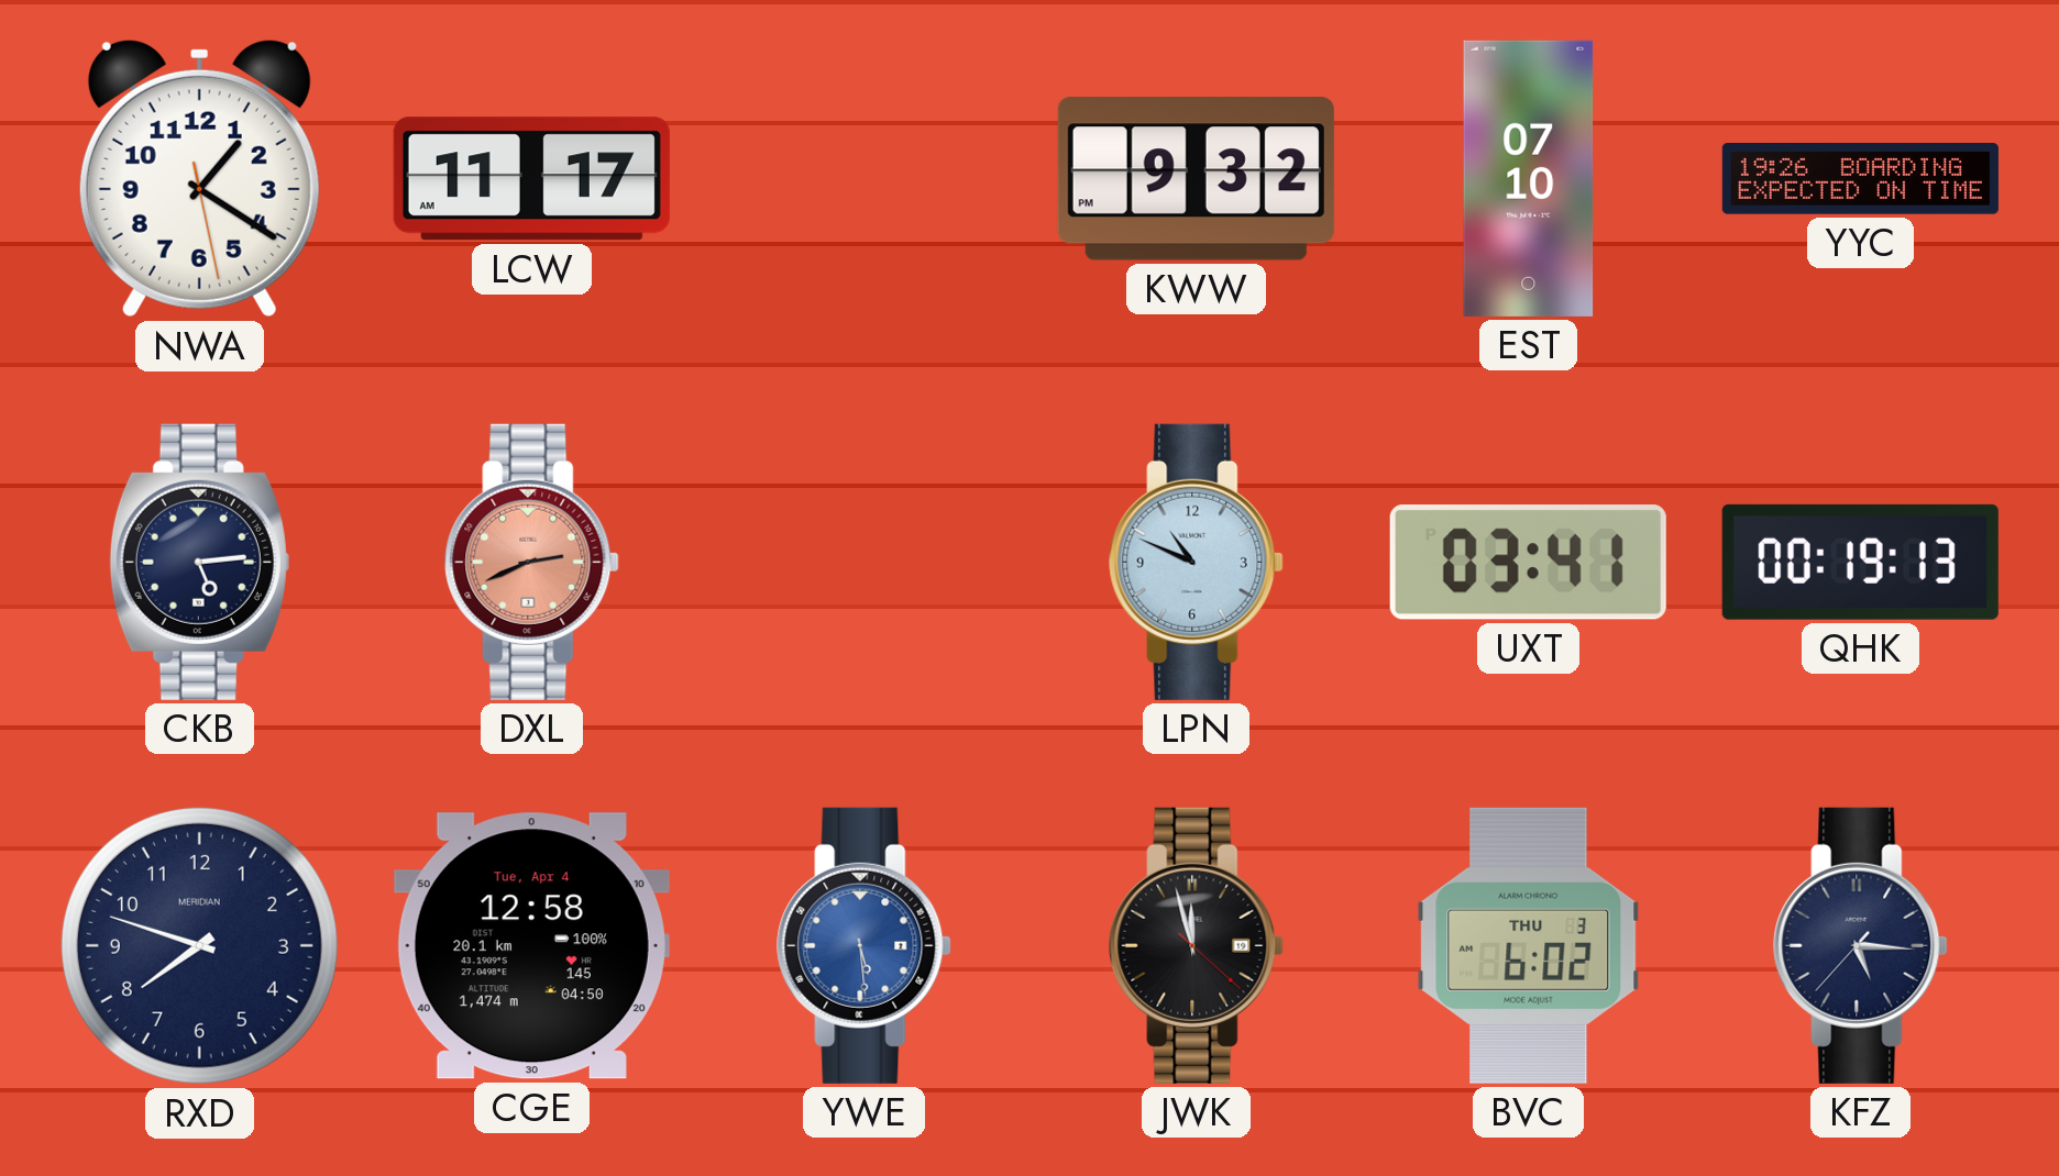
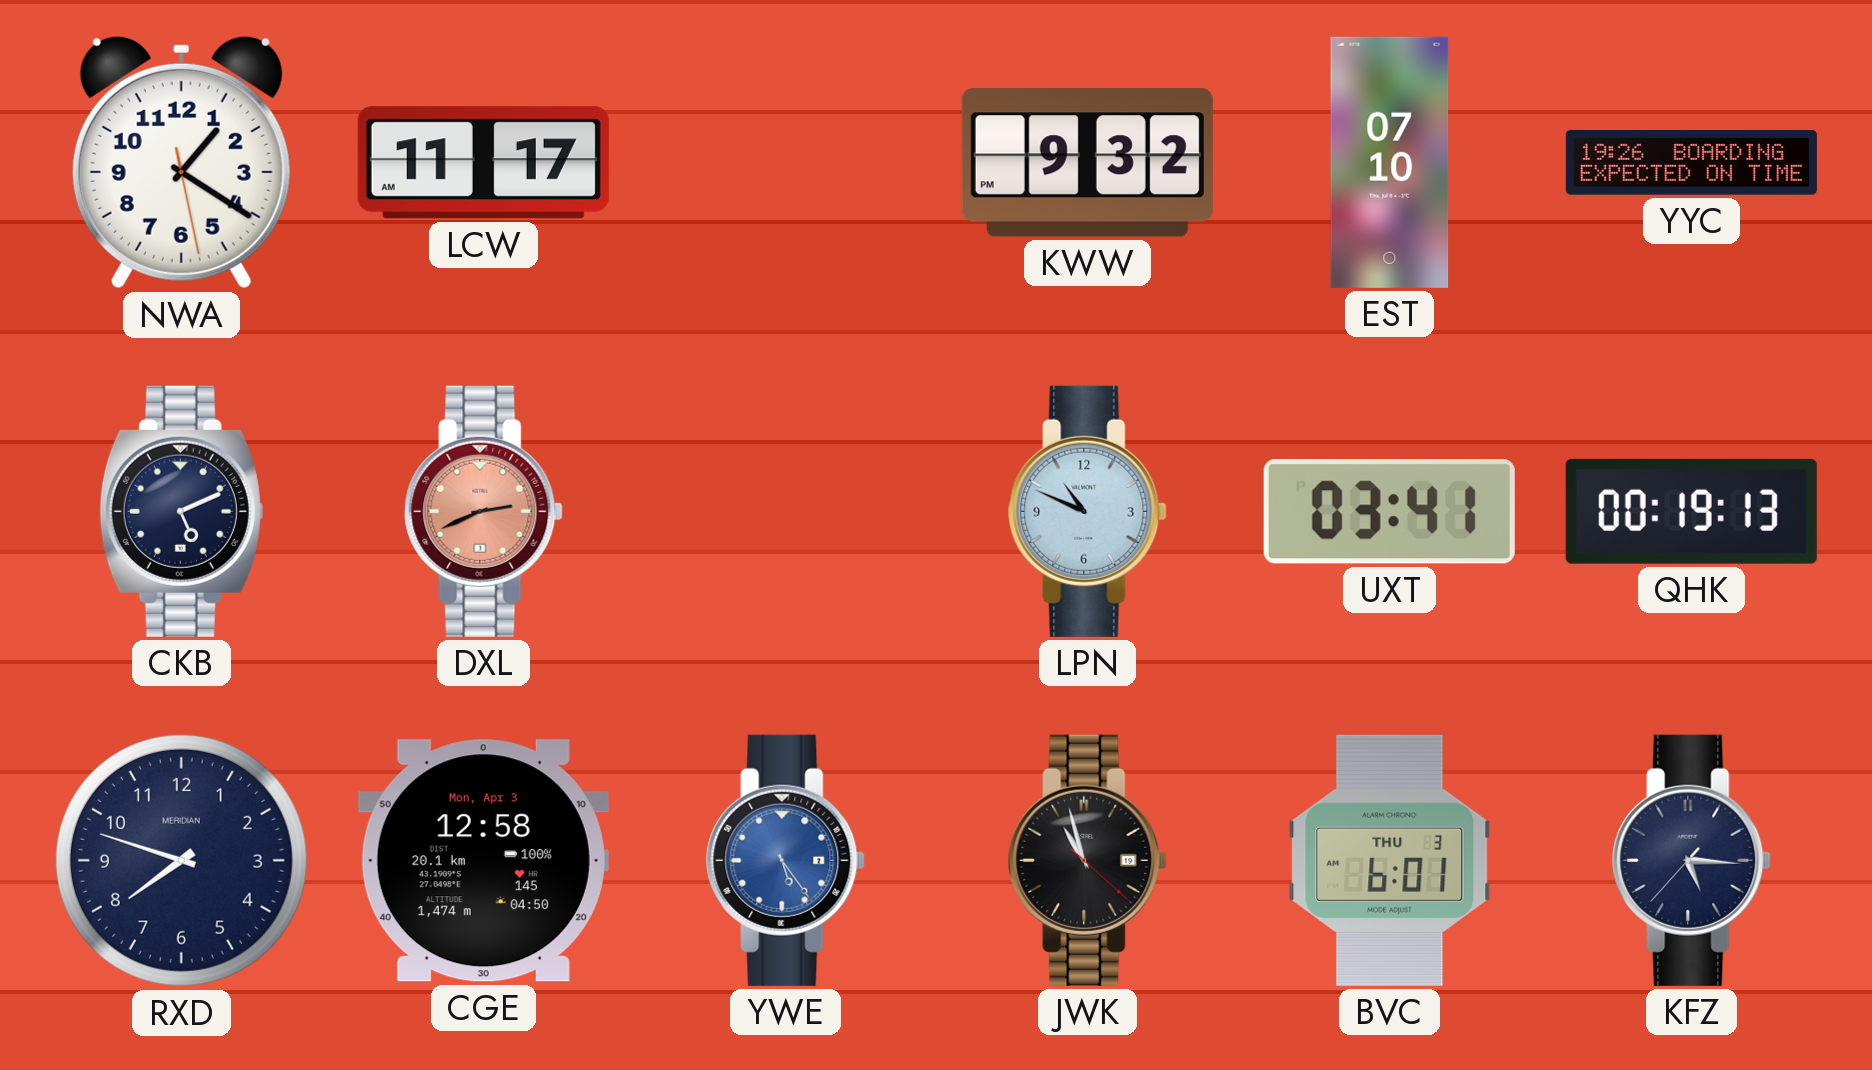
CKB: 5:14 -> 5:11 (181, 511)
CGE date: Tue, Apr 4 -> Mon, Apr 3 (483, 861)
YWE: 5:29 -> 5:24 (786, 860)
JWK: 11:57 -> 10:57 (1088, 860)
BVC: 6:02 -> 6:01 (1390, 860)
